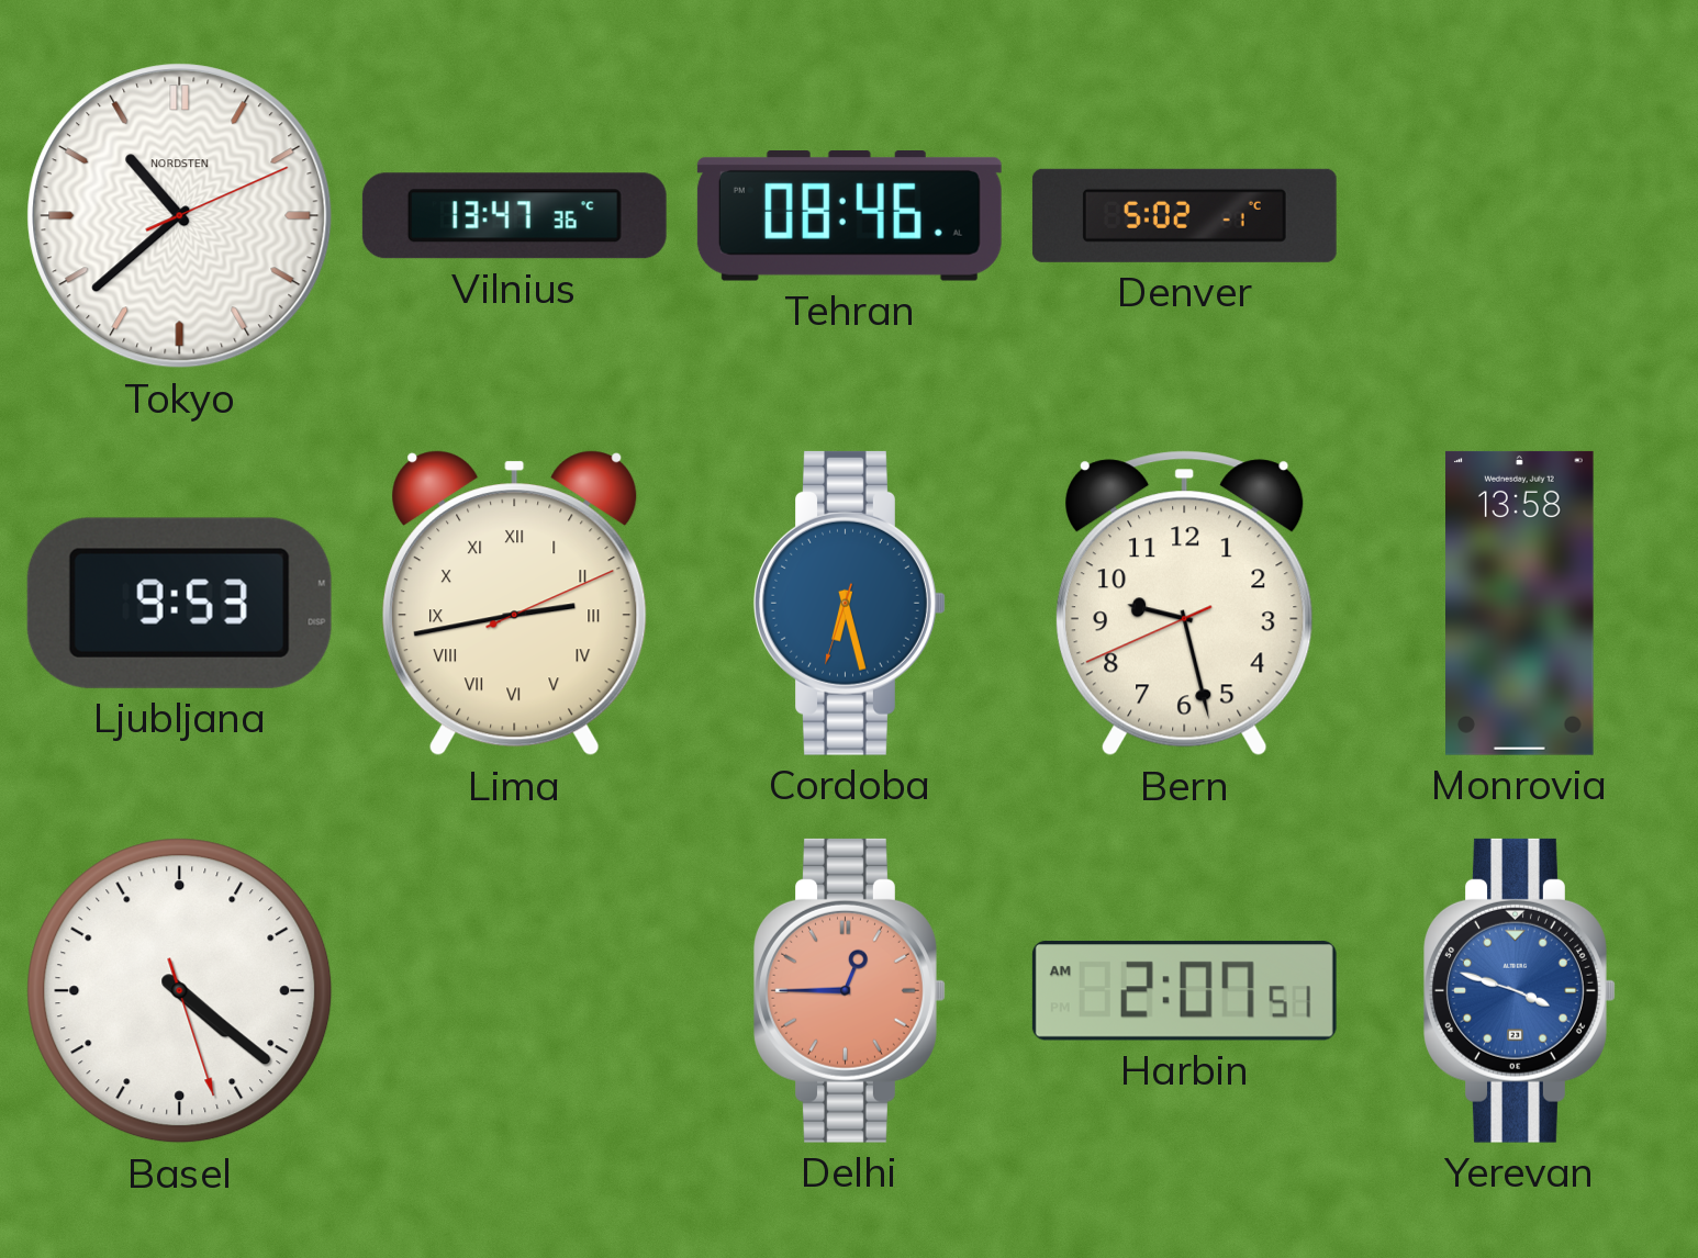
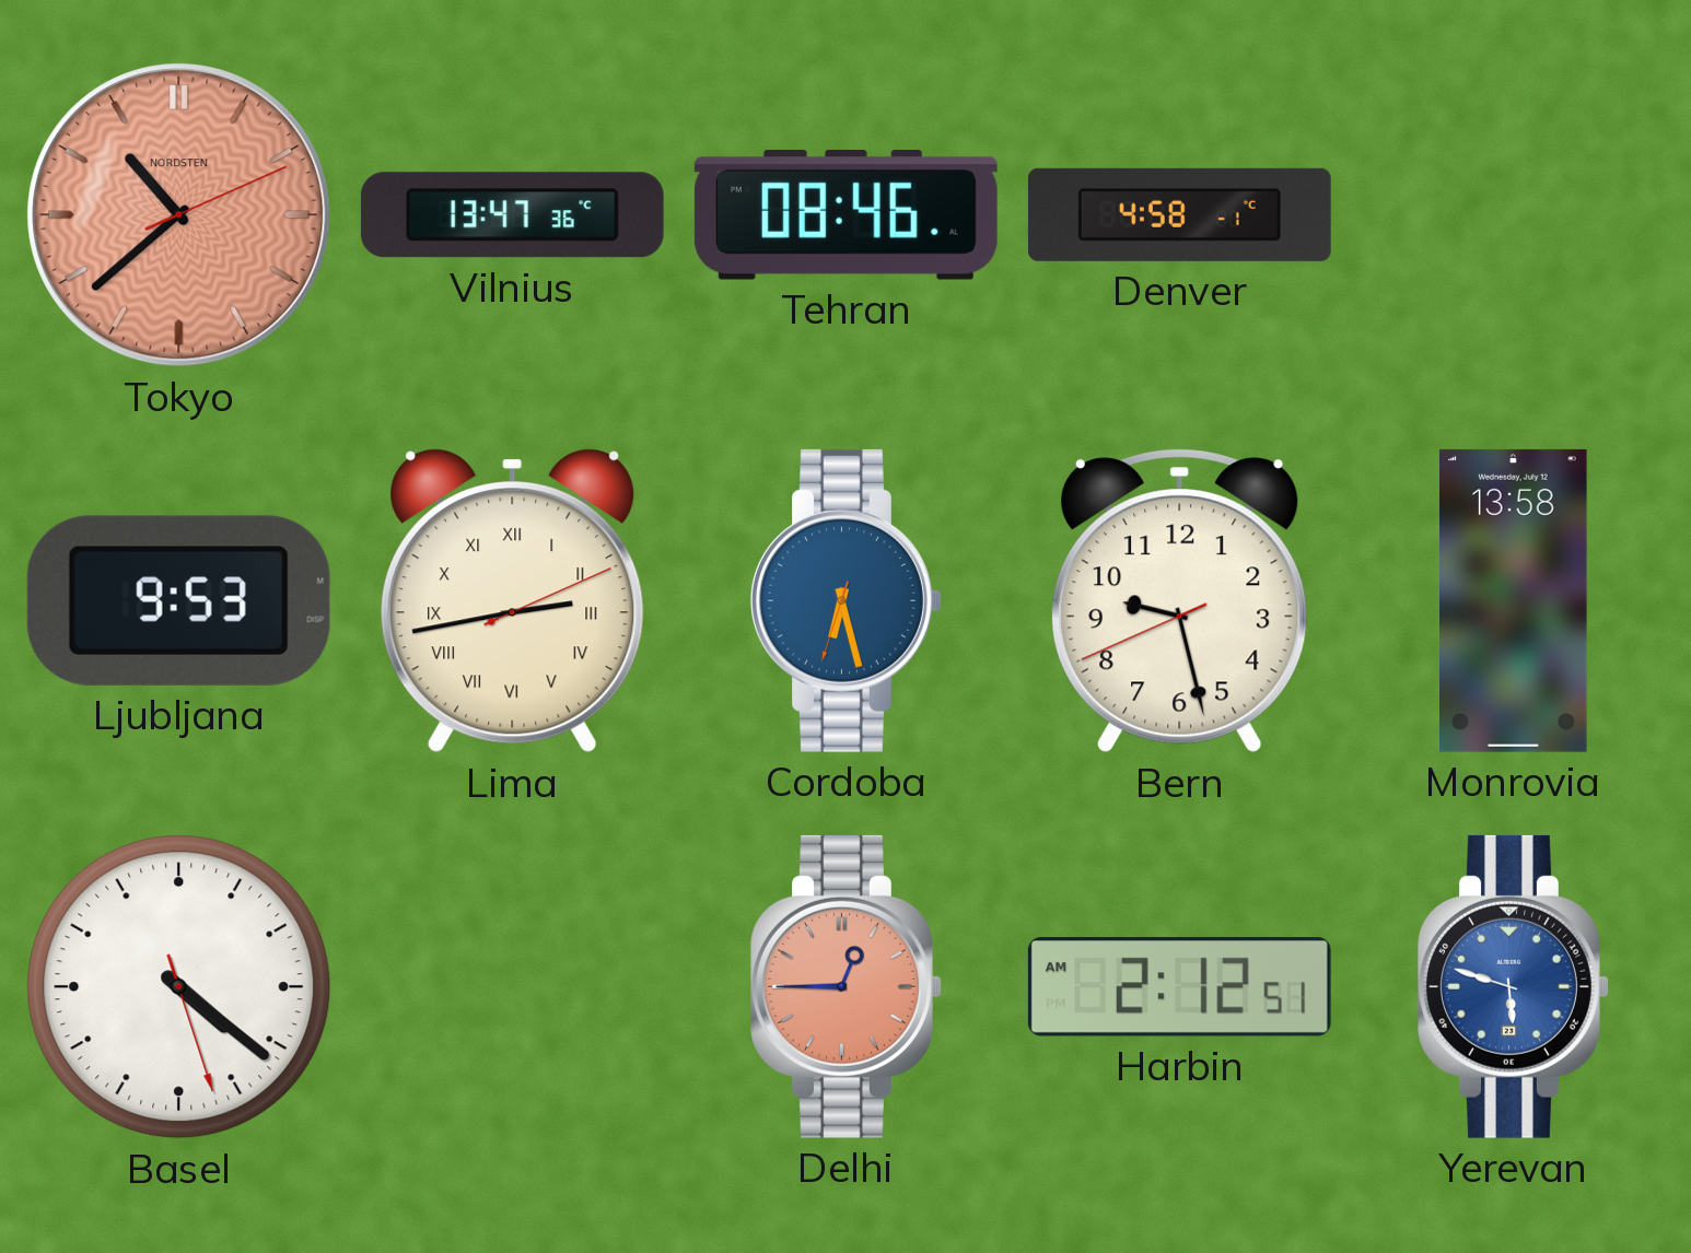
Tokyo dial: white -> salmon (179, 215)
Denver: 5:02 -> 4:58 (1179, 214)
Harbin: 2:07 -> 2:12 (1179, 987)
Yerevan: 3:48 -> 5:48 (1514, 986)
